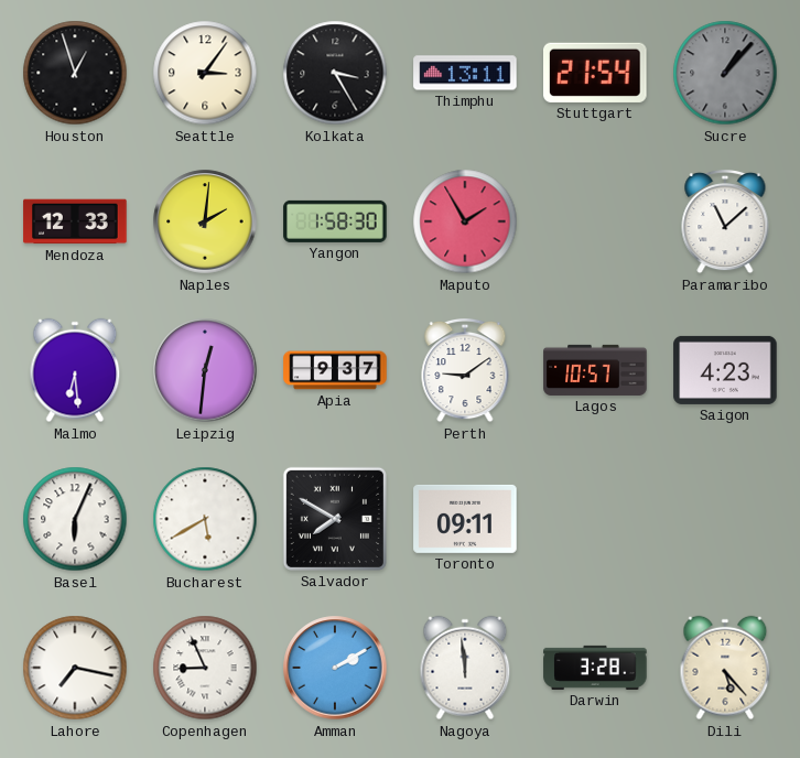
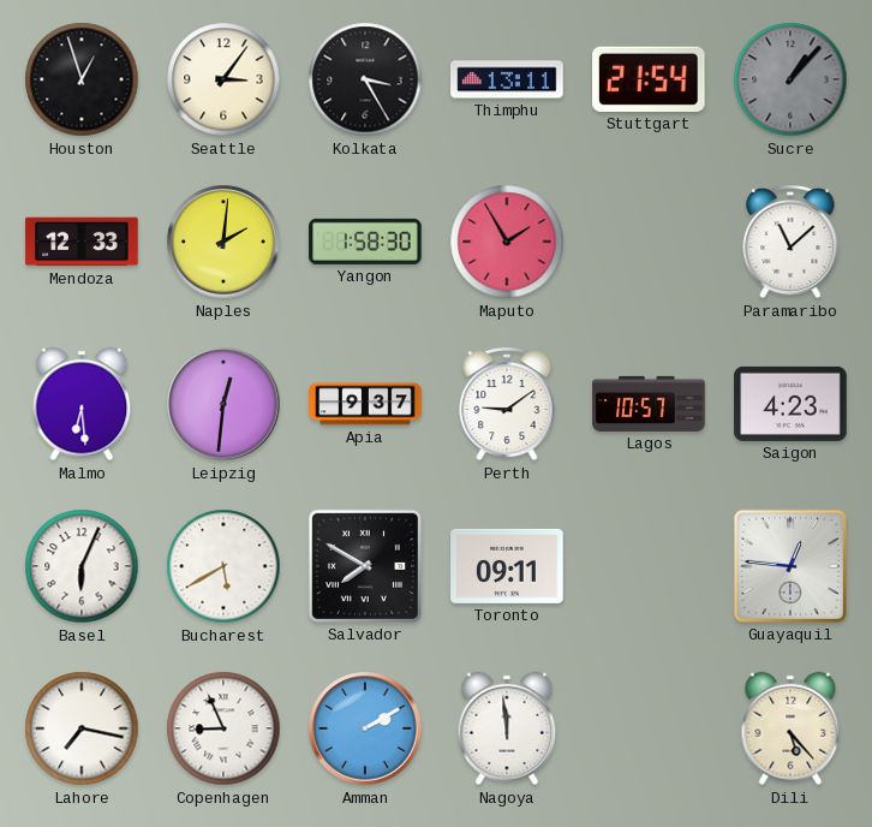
Guayaquil: none -> 12:46 (790, 566)
Darwin: 3:28 -> none (595, 668)
